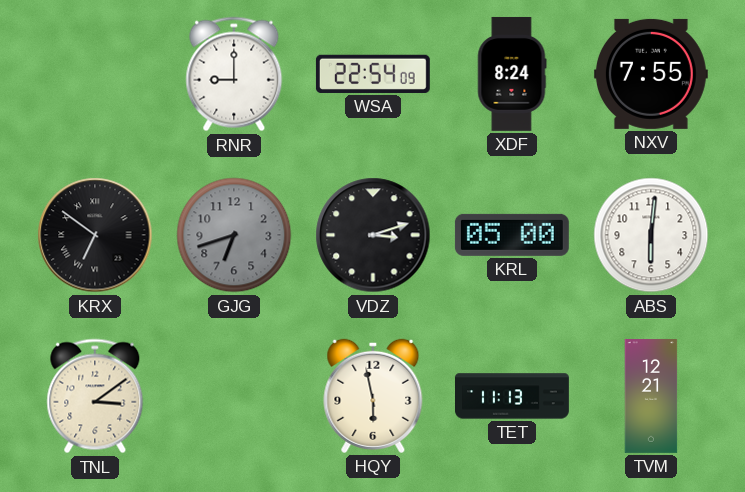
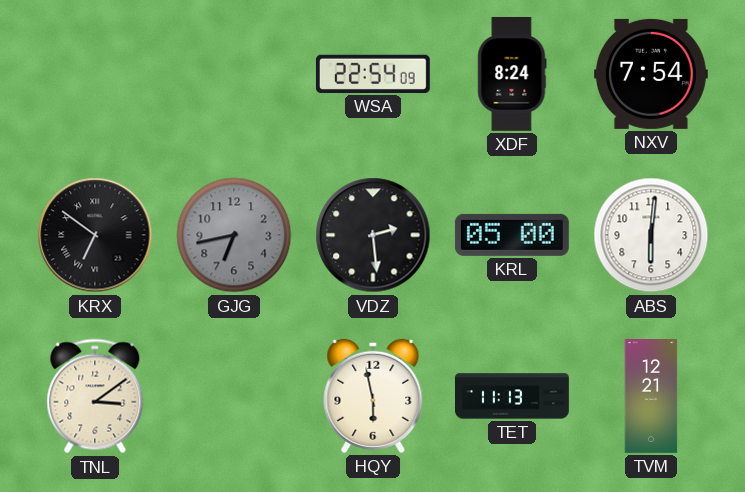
RNR: 9:00 -> none (234, 74)
NXV: 7:55 -> 7:54 (651, 74)
GJG: 6:42 -> 6:43 (234, 235)
VDZ: 3:12 -> 2:29 (373, 235)
